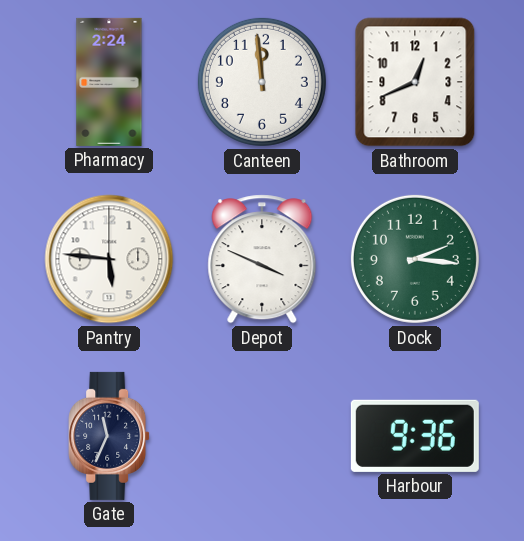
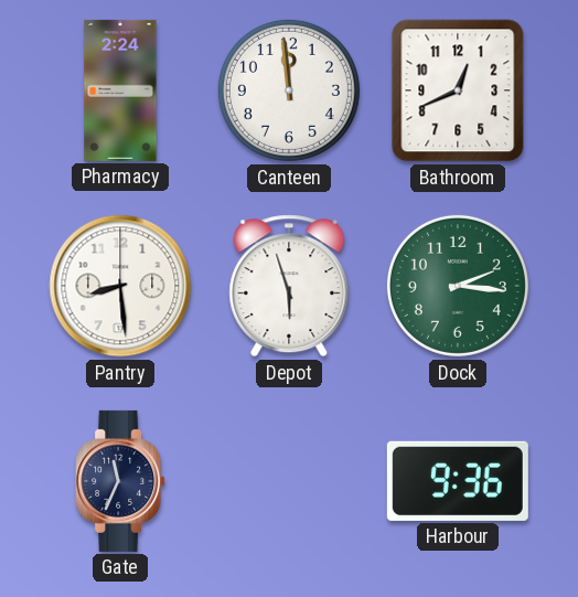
Pantry: 5:46 -> 8:29 (120, 286)
Depot: 3:49 -> 5:57 (289, 286)
